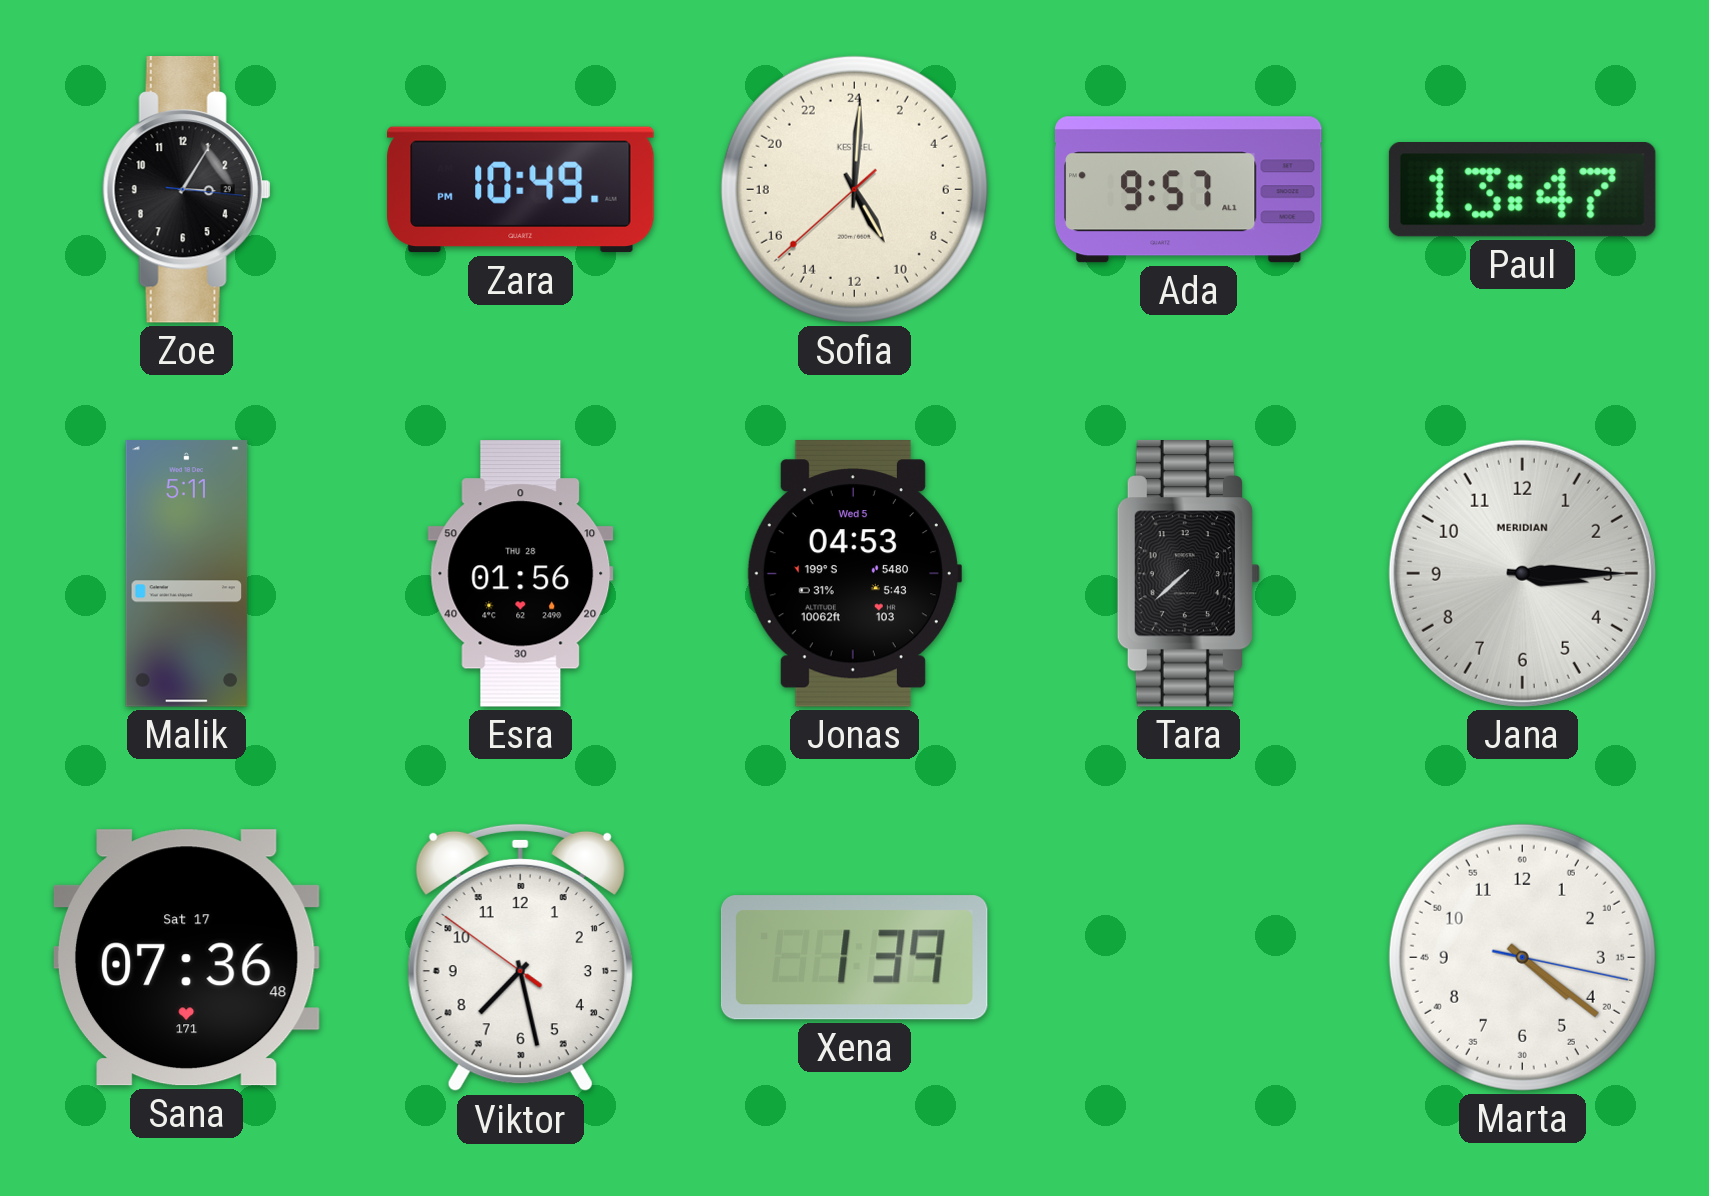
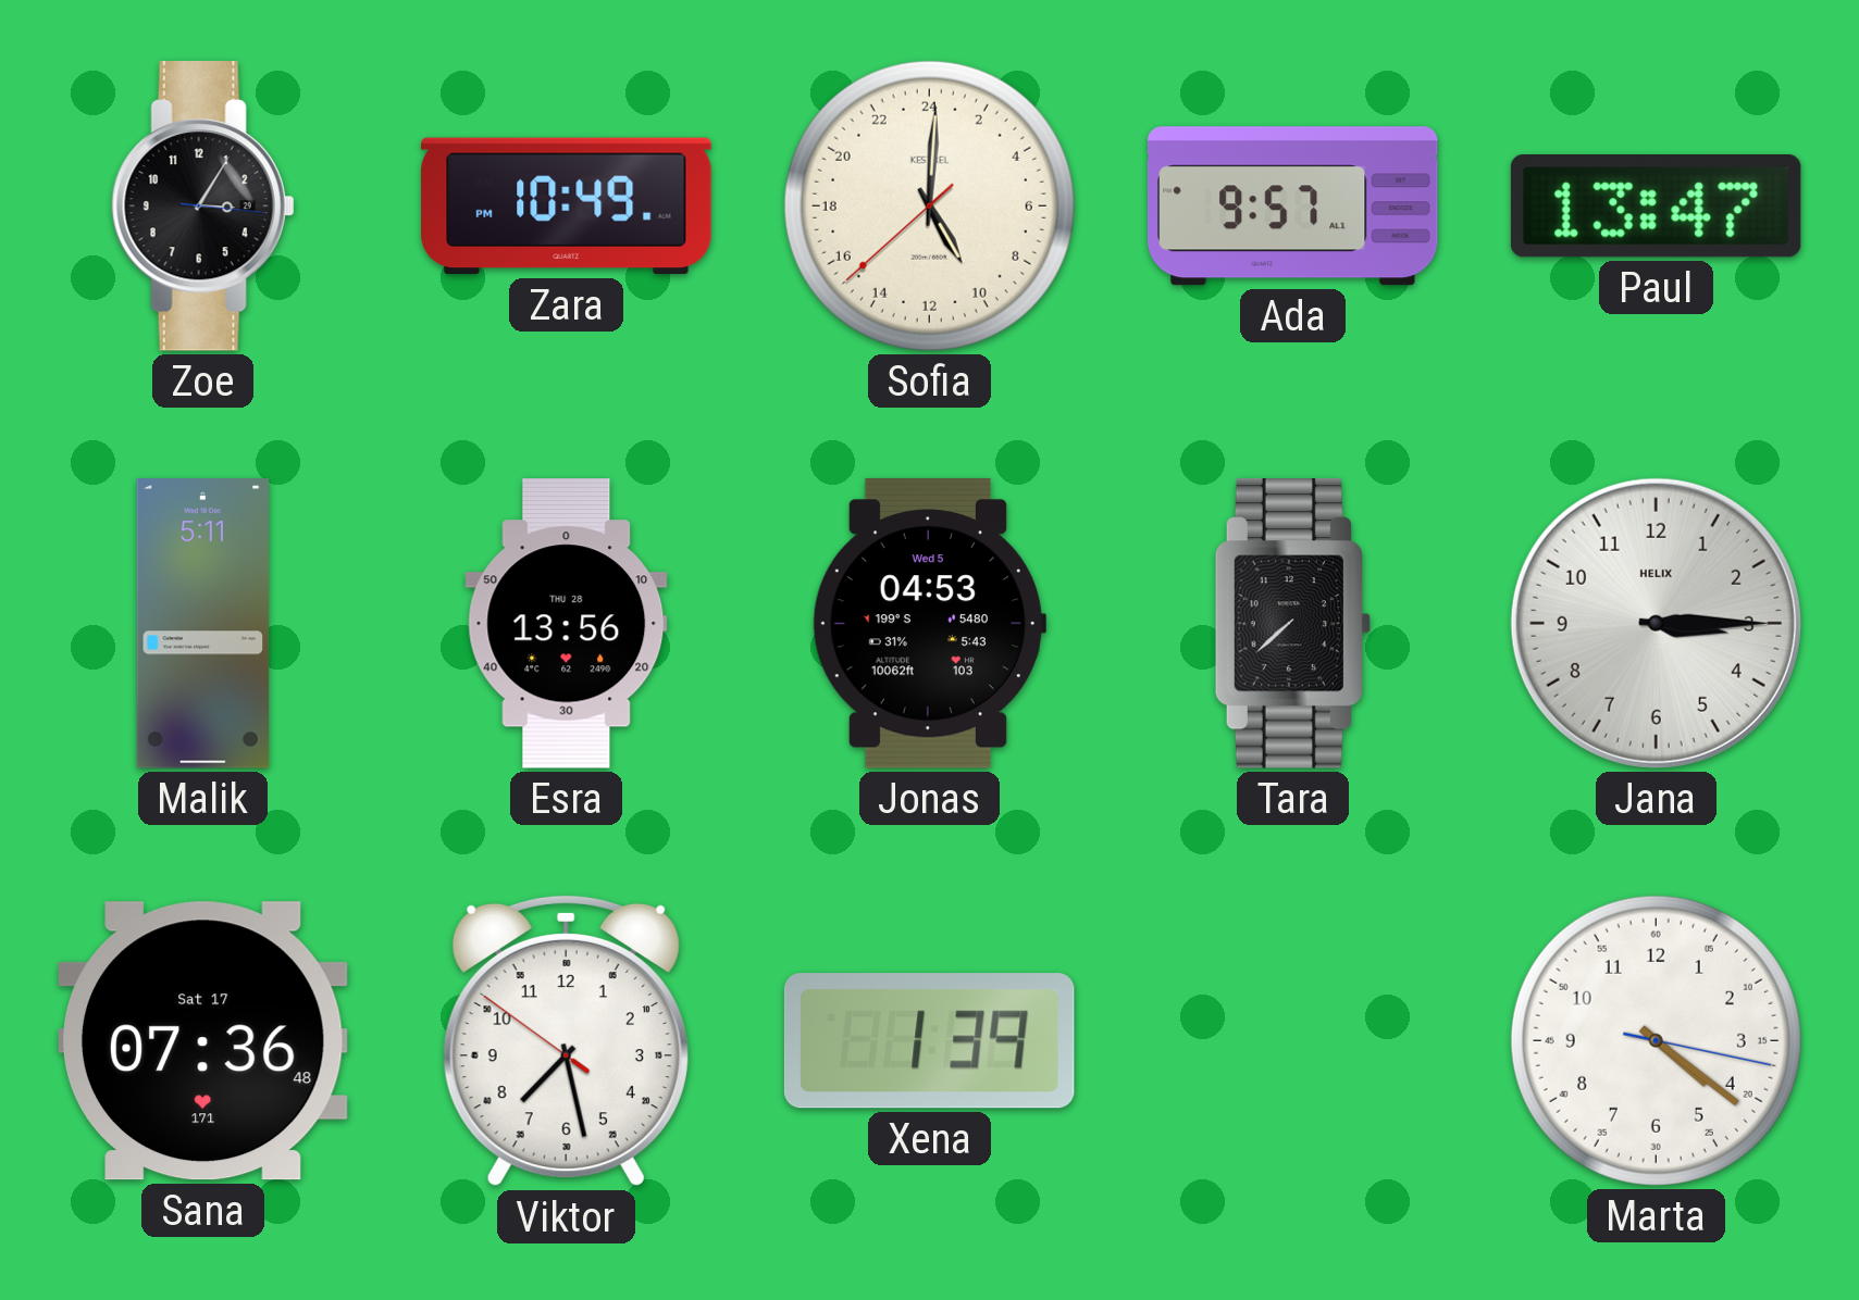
Esra: 01:56 -> 13:56 (567, 624)
Jana brand: MERIDIAN -> HELIX (1656, 623)
